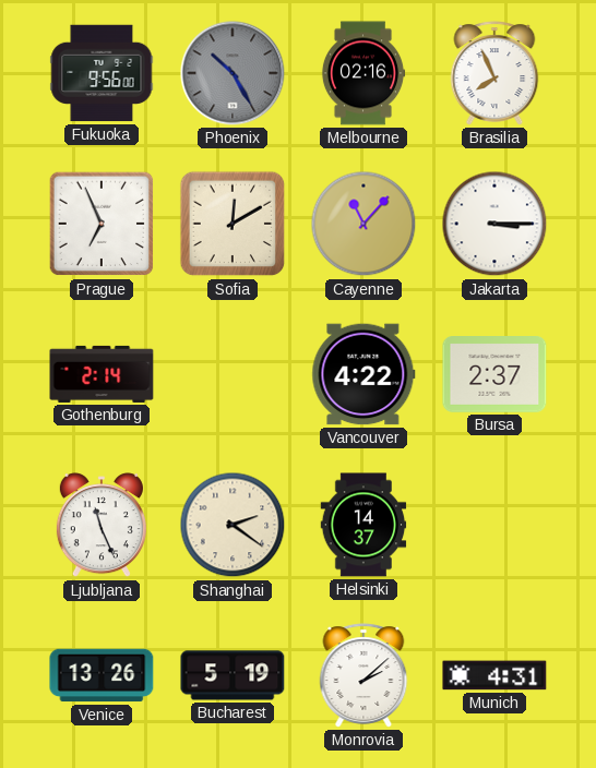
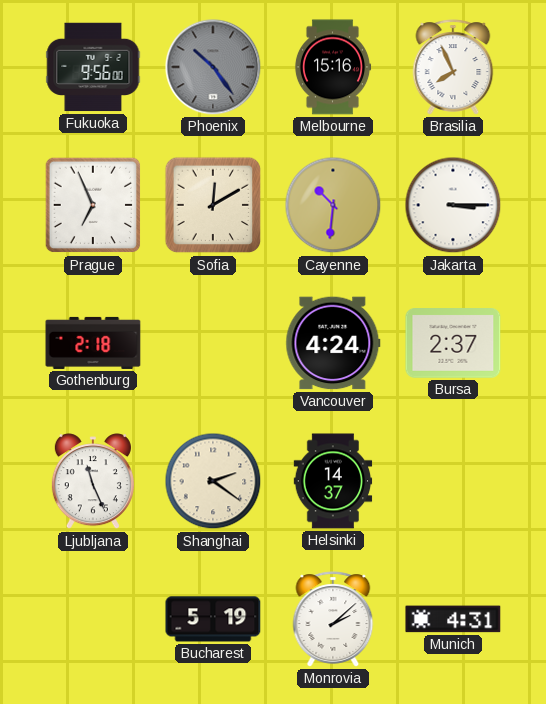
Phoenix: 10:25 -> 10:24 (213, 67)
Melbourne: 02:16 -> 15:16 (333, 67)
Cayenne: 11:07 -> 10:31 (333, 205)
Gothenburg: 2:14 -> 2:18 (93, 343)
Vancouver: 4:22 -> 4:24 (333, 343)
Venice: 13:26 -> none (102, 675)
